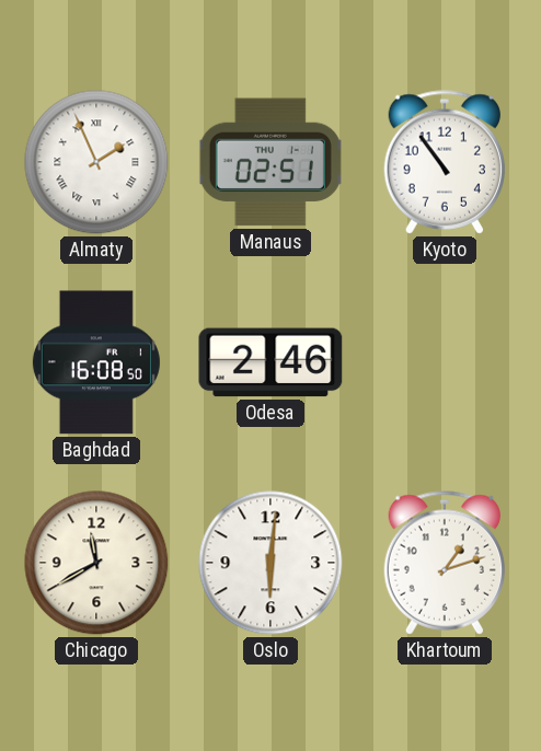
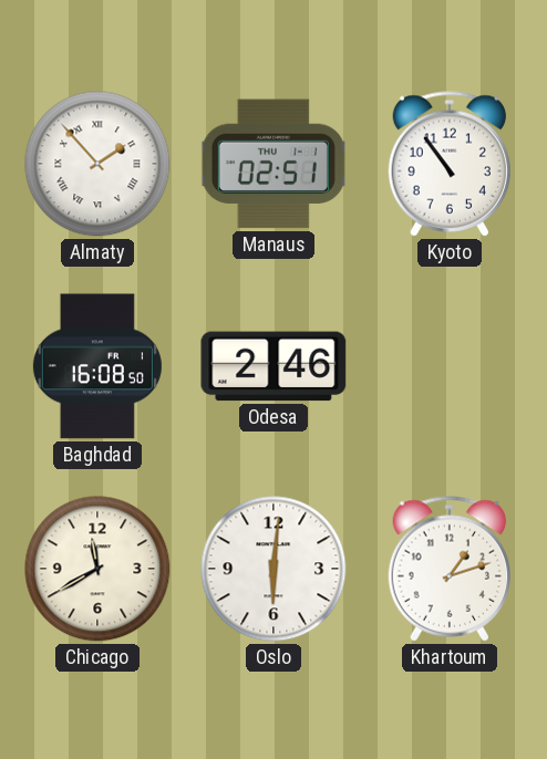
Almaty: 1:56 -> 1:53 (97, 164)
